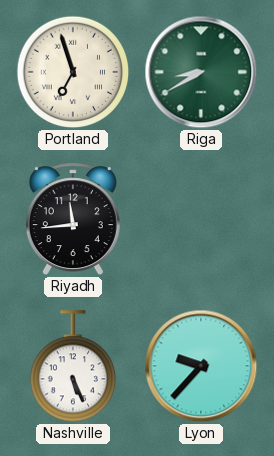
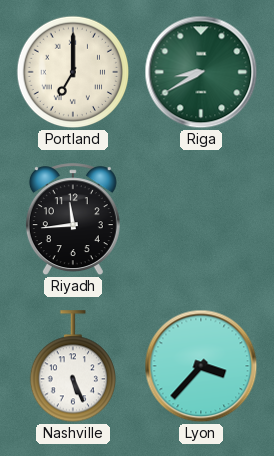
Portland: 6:57 -> 7:00 (73, 72)
Lyon: 9:37 -> 3:37 (201, 366)
